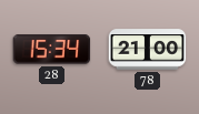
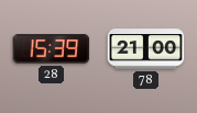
28: 15:34 -> 15:39 (52, 49)
